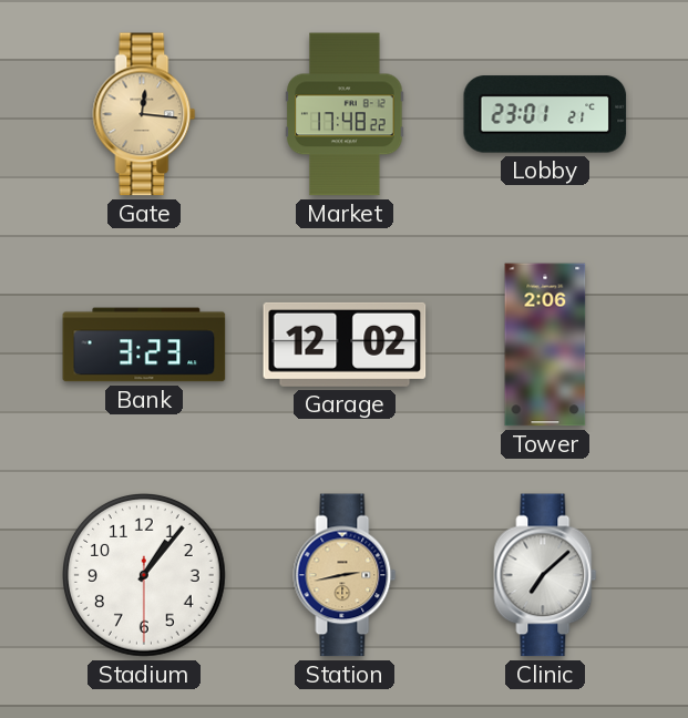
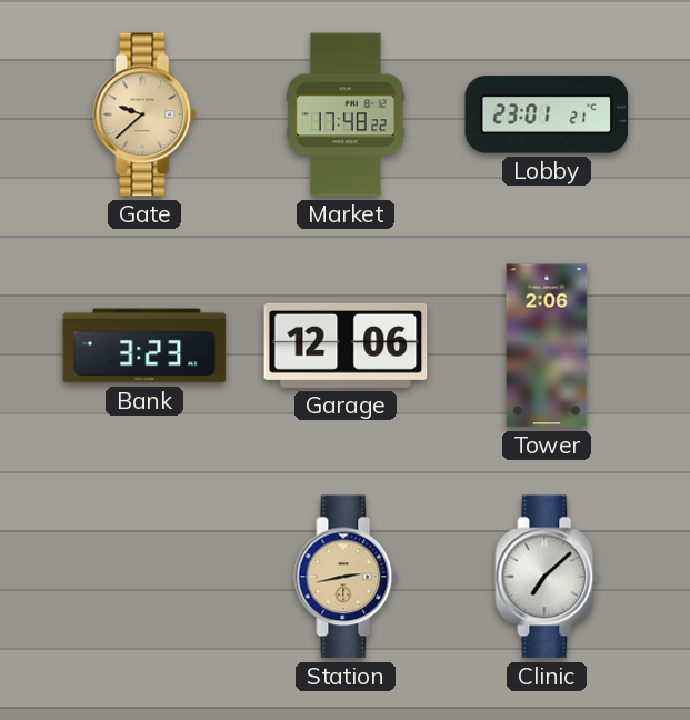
Gate: 12:16 -> 9:38 (144, 114)
Garage: 12:02 -> 12:06 (346, 346)
Stadium: 1:06 -> none (145, 576)
